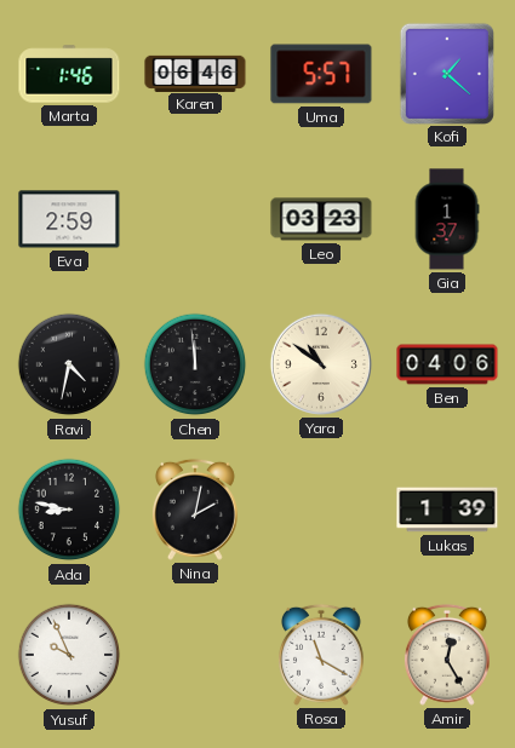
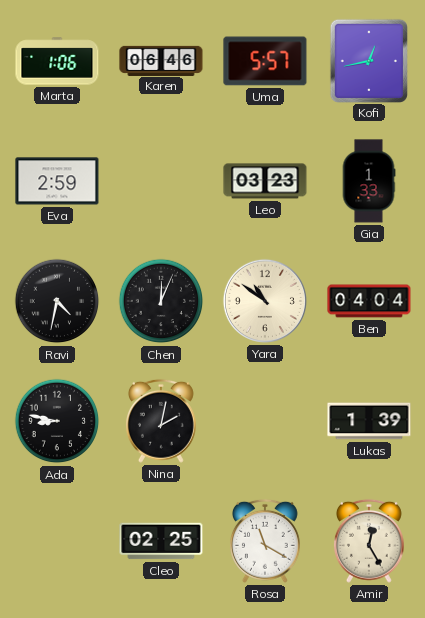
Marta: 1:46 -> 1:06 (57, 61)
Kofi: 1:22 -> 12:43 (368, 60)
Gia: 1:37 -> 1:33 (369, 181)
Chen: 11:59 -> 12:04 (161, 301)
Ben: 04:06 -> 04:04 (369, 301)
Yusuf: 9:56 -> none (69, 655)
Cleo: none -> 02:25 (161, 541)
